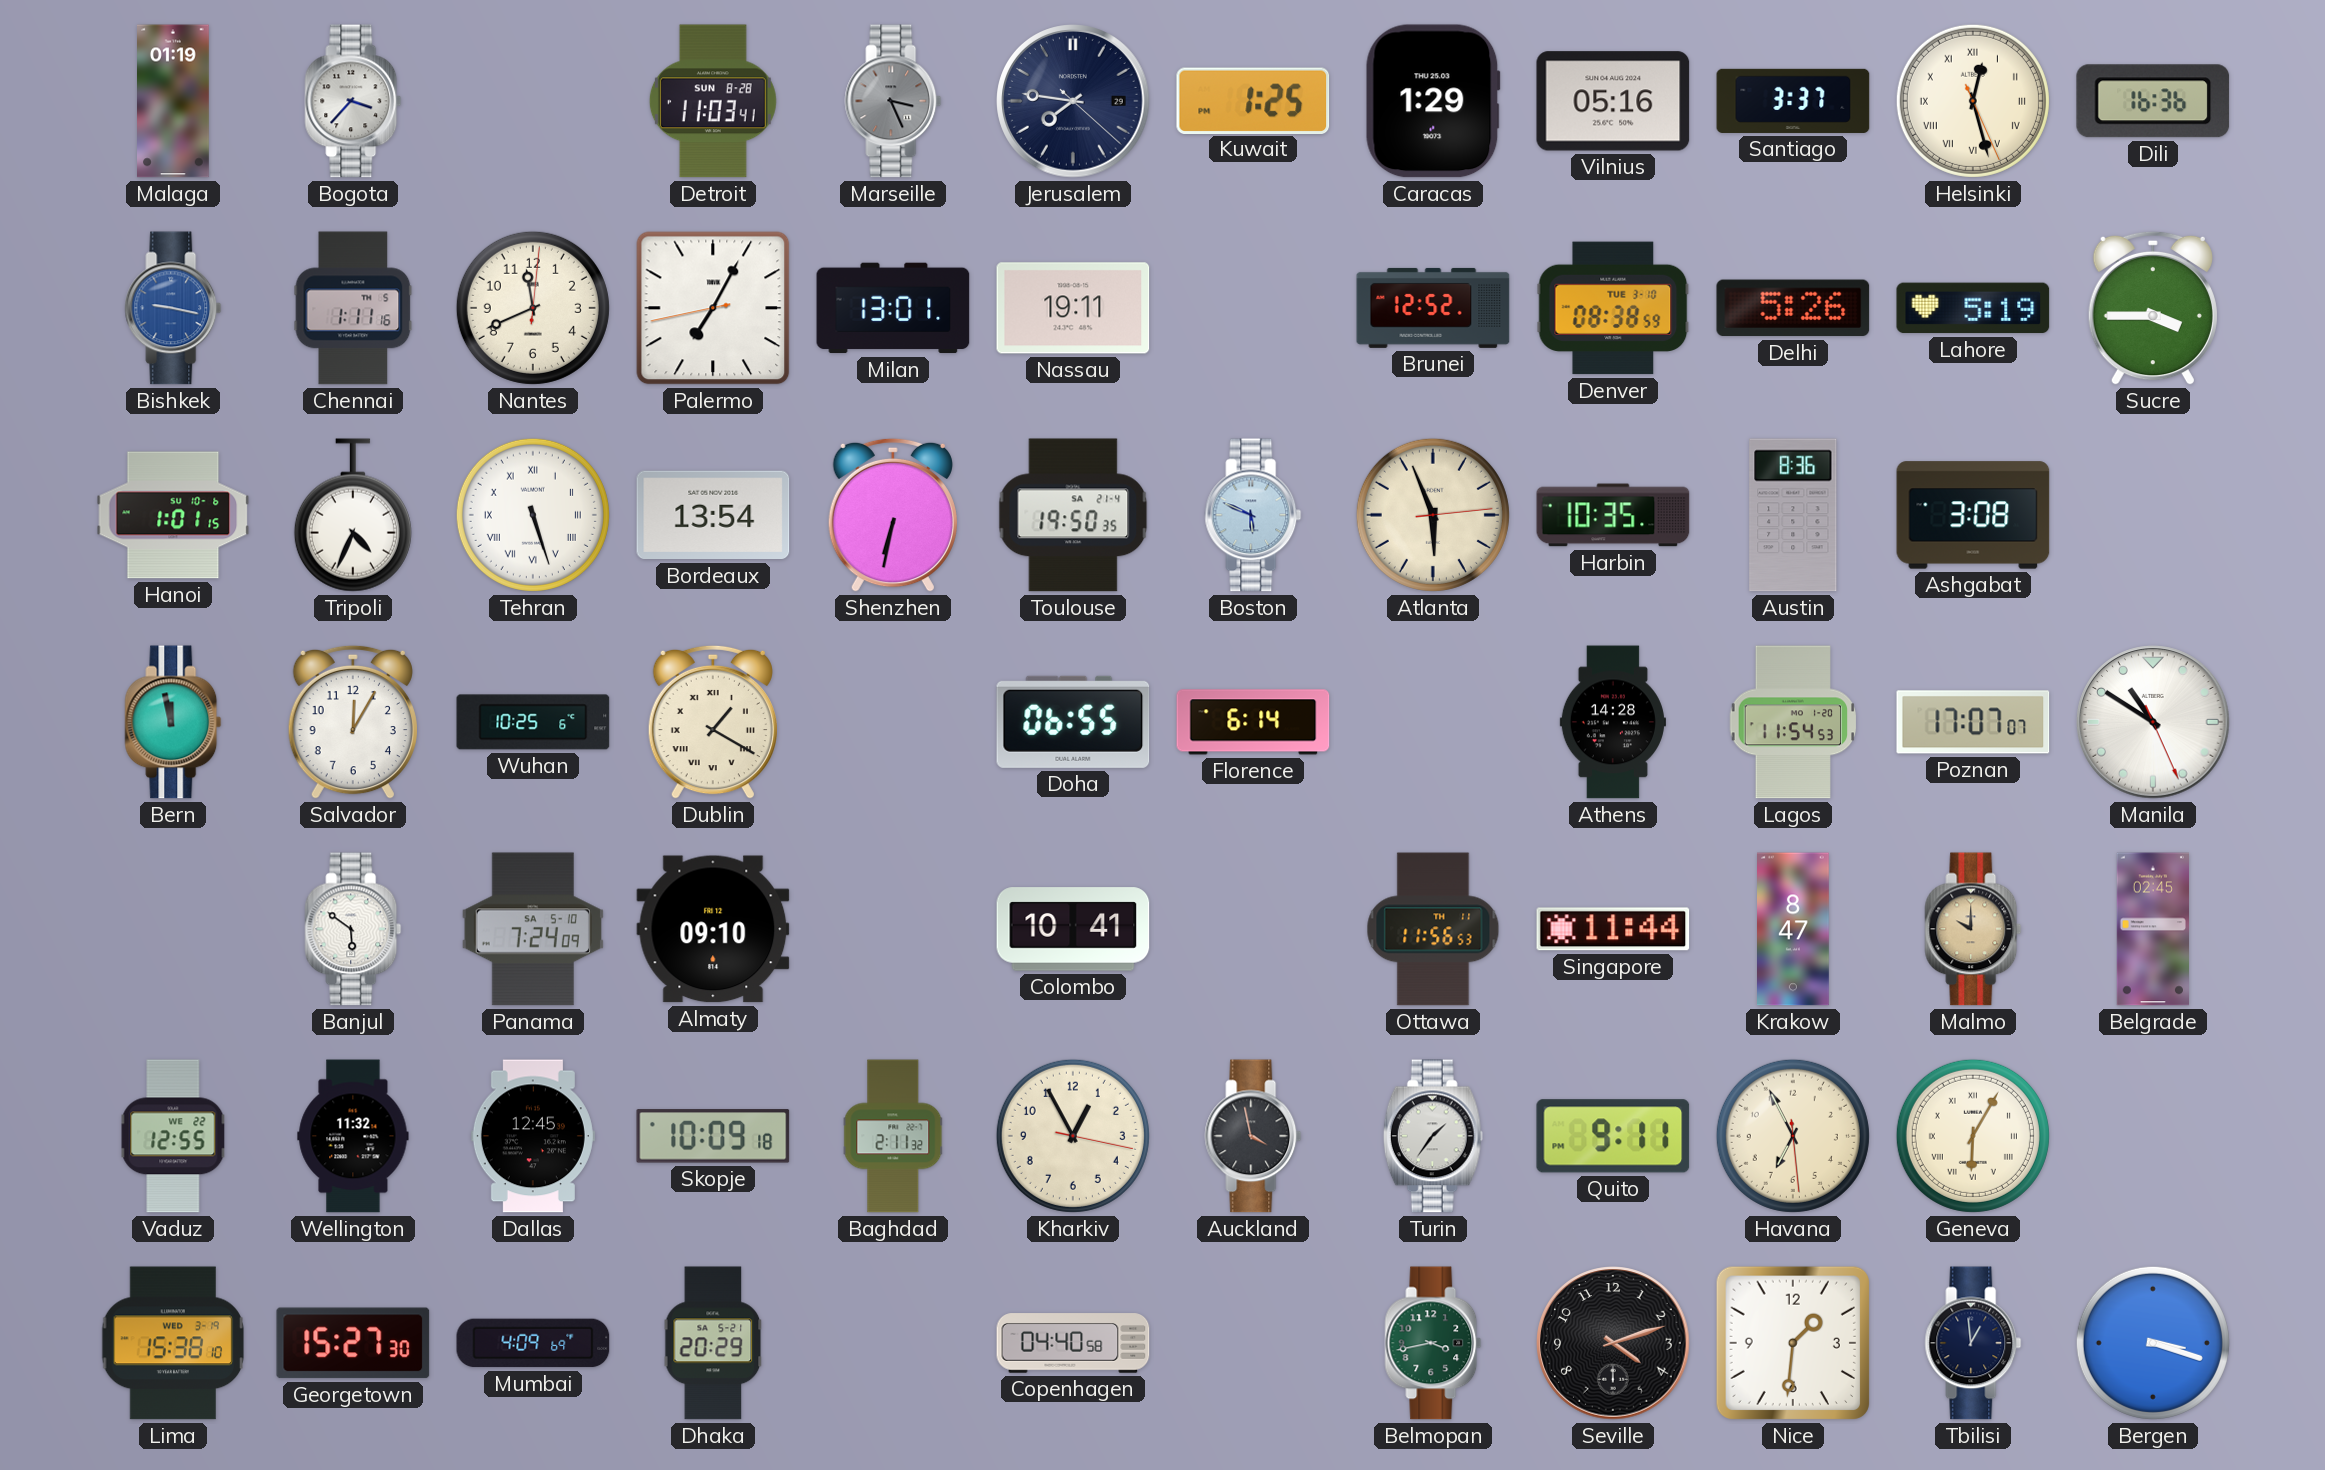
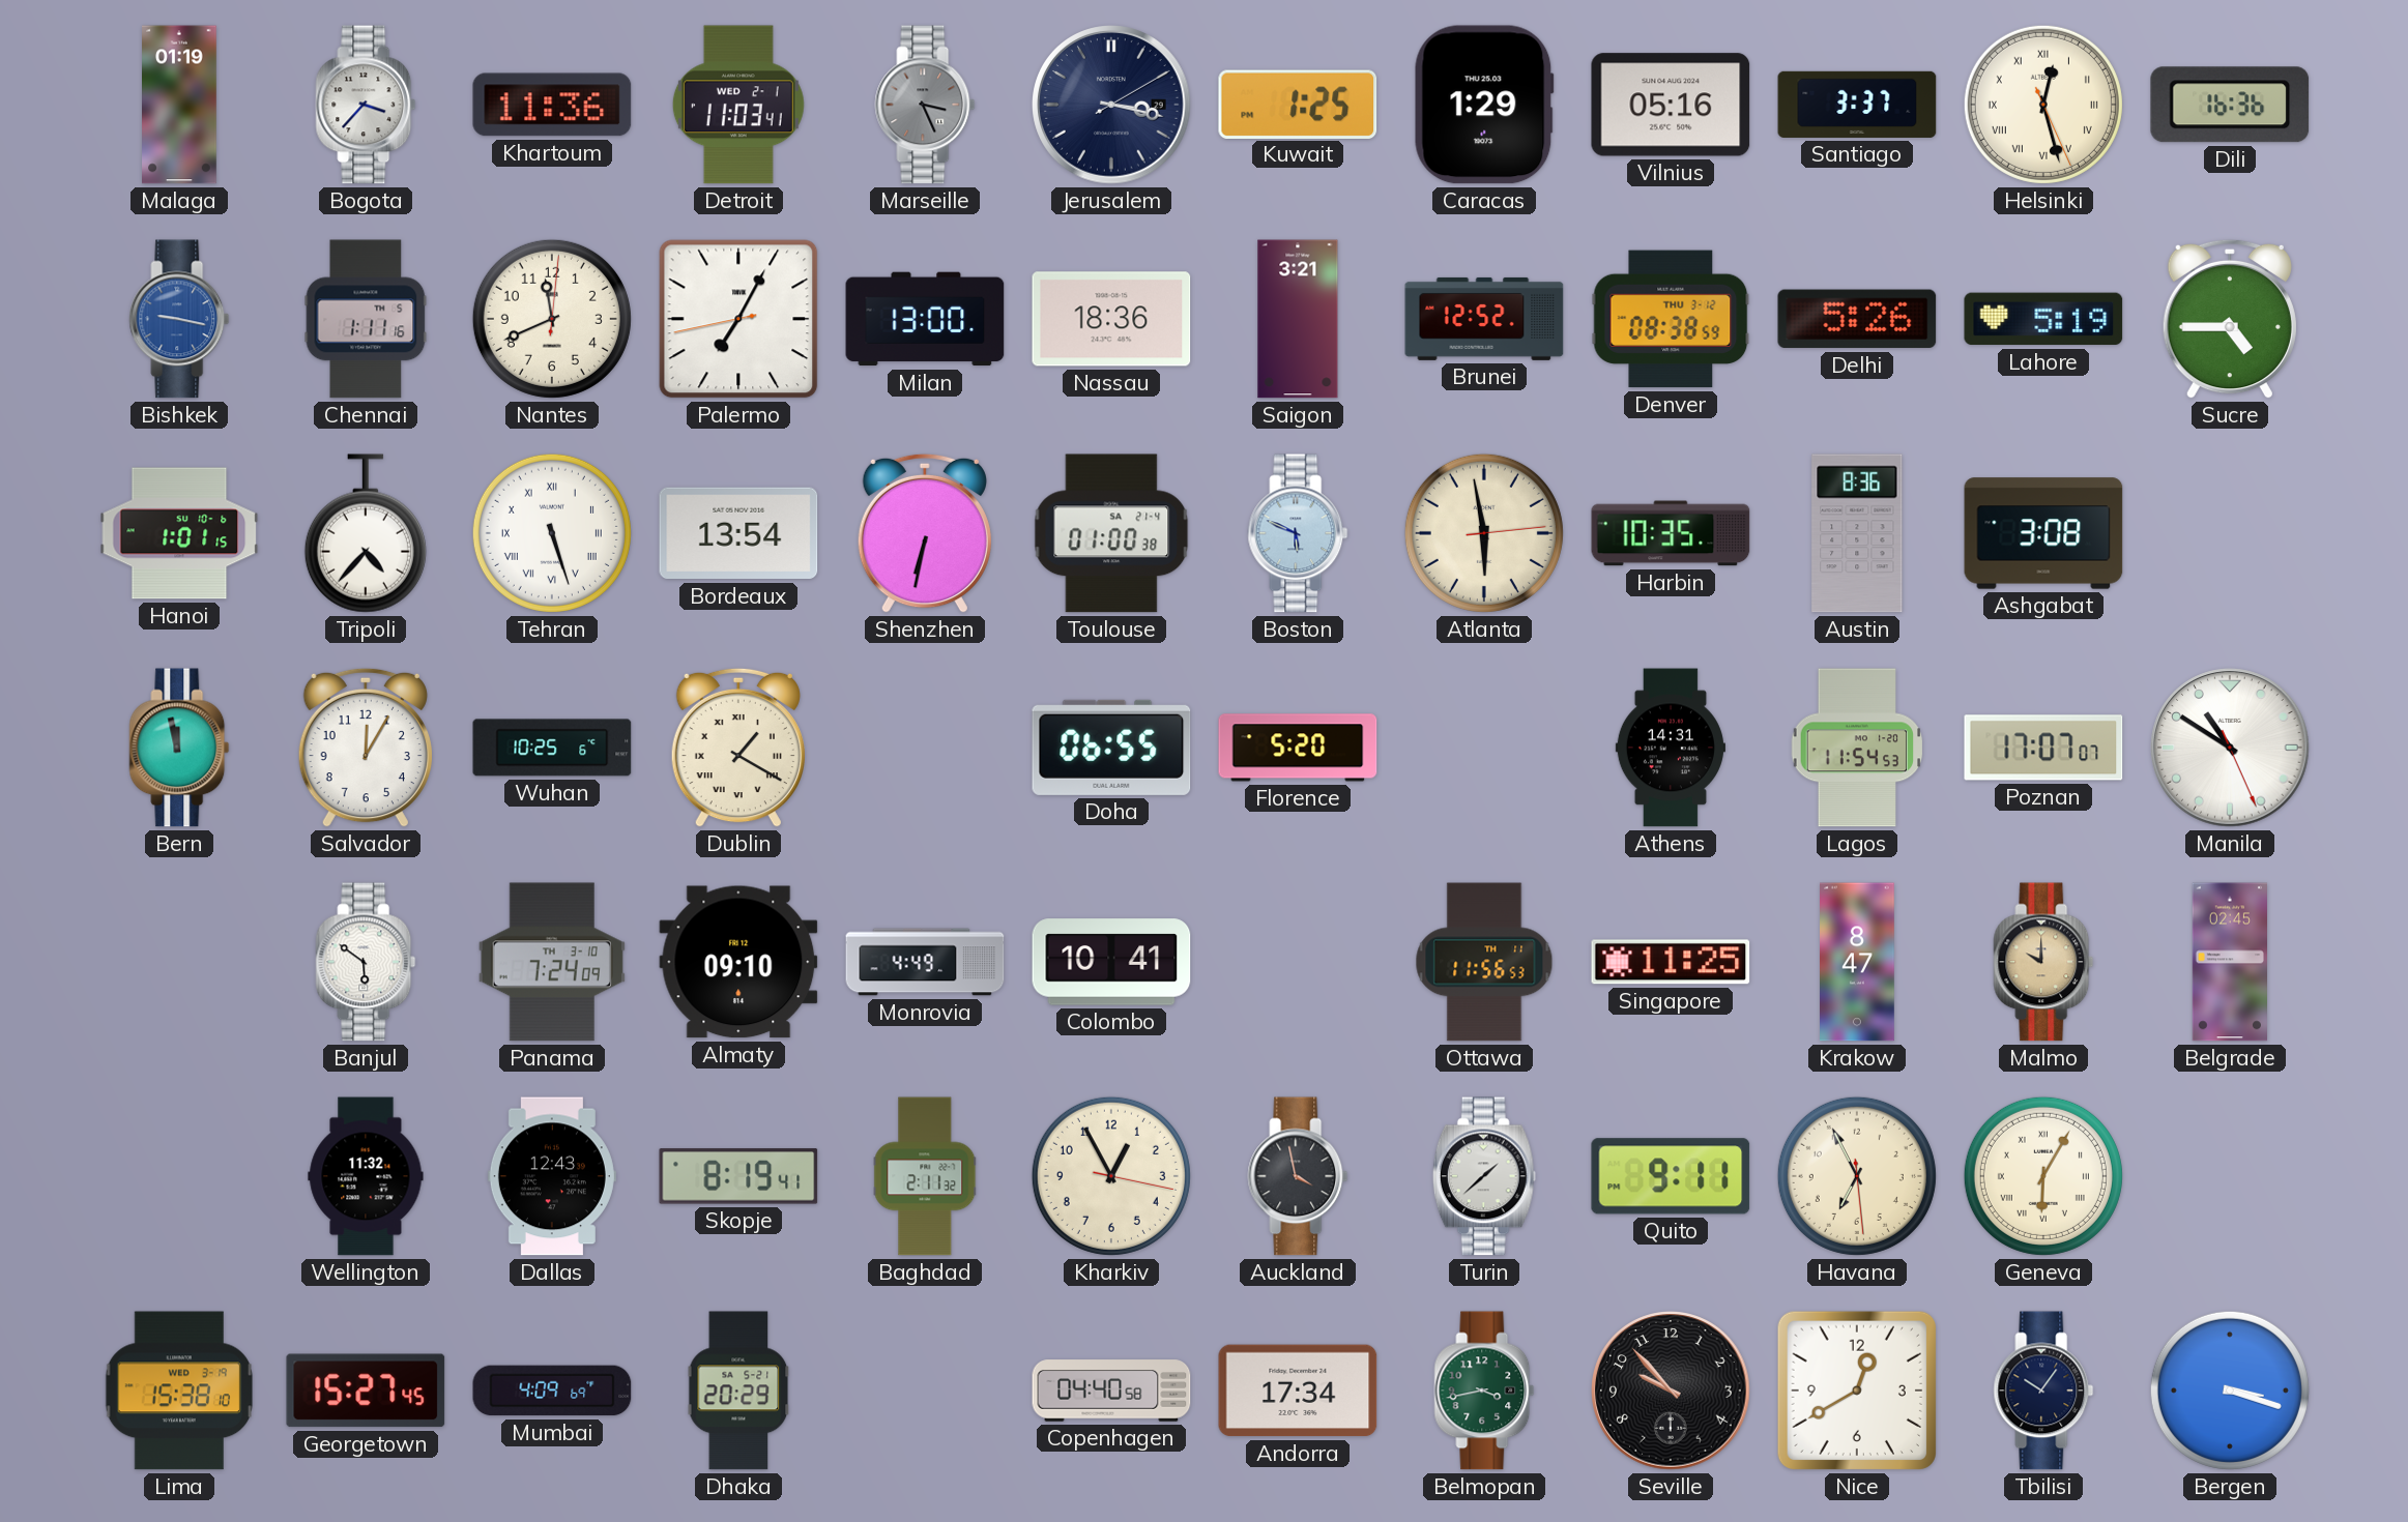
Khartoum: none -> 11:36 (552, 105)
Detroit date: SUN 8-28 -> WED 2-1 (738, 105)
Jerusalem: 7:46 -> 3:17 (1111, 105)
Milan: 13:01 -> 13:00 (925, 319)
Nassau: 19:11 -> 18:36 (1111, 319)
Saigon: none -> 3:21 (1298, 319)
Denver date: TUE 3-10 -> THU 3-12 (1671, 319)
Sucre: 3:45 -> 4:45 (2230, 319)
Tripoli: 4:34 -> 4:37 (366, 533)
Toulouse: 19:50 -> 01:00 (1111, 533)
Atlanta: 5:56 -> 5:58 (1484, 533)
Florence: 6:14 -> 5:20 (1298, 748)
Athens: 14:28 -> 14:31 (1671, 748)
Panama date: SA 5-10 -> TH 3-10 (552, 962)
Monrovia: none -> 4:49 (925, 962)
Singapore: 11:44 -> 11:25 (1671, 962)
Vaduz: 12:55 -> none (173, 1136)
Dallas: 12:45 -> 12:43 (552, 1176)
Skopje: 10:09 -> 8:19 (738, 1176)
Turin: 1:36 -> 1:38 (1484, 1176)
Georgetown: 15:27:30 -> 15:27:45 (366, 1391)
Andorra: none -> 17:34 (1298, 1391)
Seville: 4:12 -> 9:53 (1671, 1391)
Nice: 1:31 -> 12:40 (1857, 1391)
Tbilisi: 12:59 -> 10:06 (2043, 1391)
